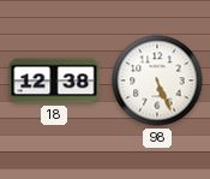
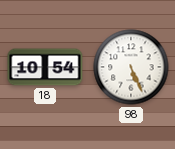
18: 12:38 -> 10:54 (45, 67)
